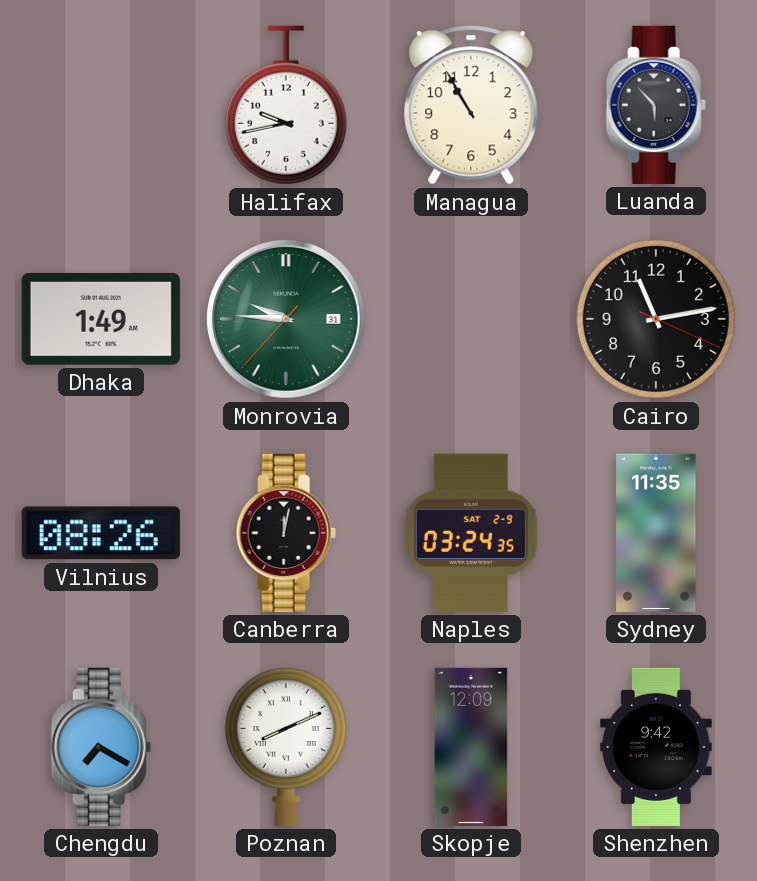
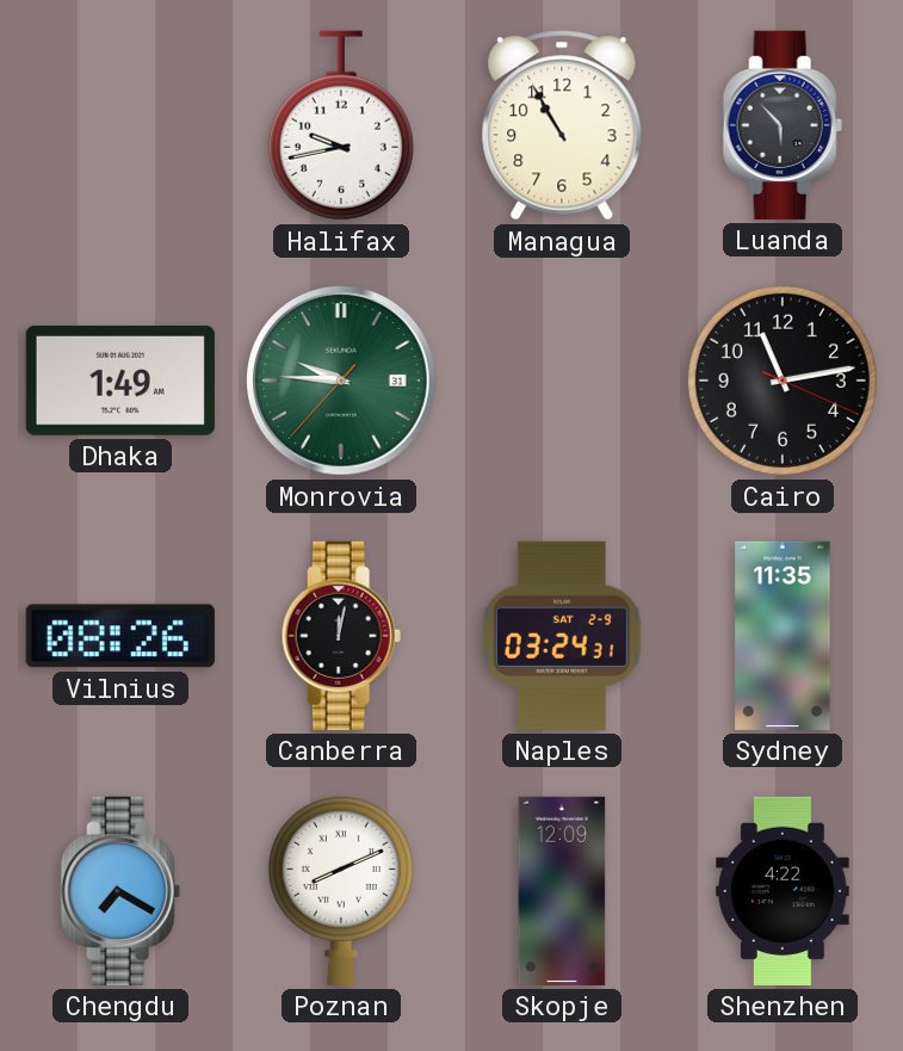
Naples: 03:24:35 -> 03:24:31 (562, 636)
Shenzhen: 9:42 -> 4:22 (784, 891)
